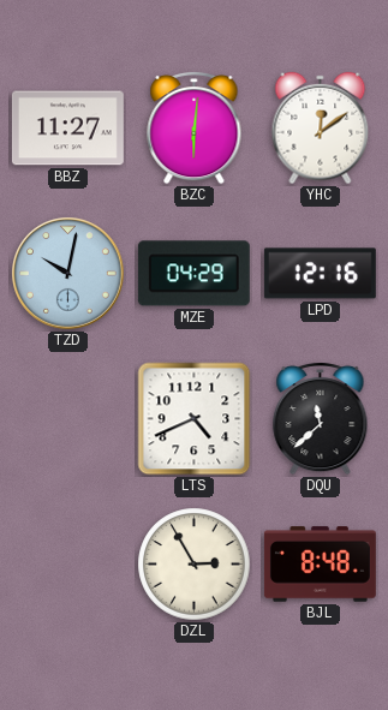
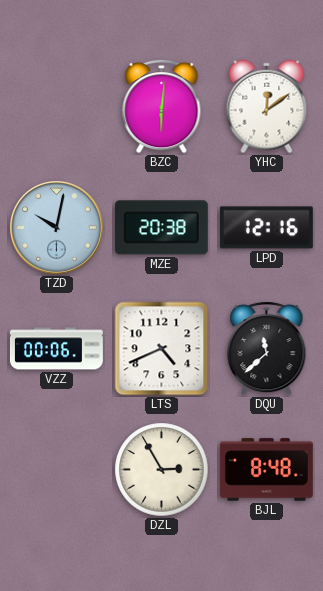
BBZ: 11:27 -> none (67, 129)
MZE: 04:29 -> 20:38 (161, 228)
VZZ: none -> 00:06 (56, 349)
